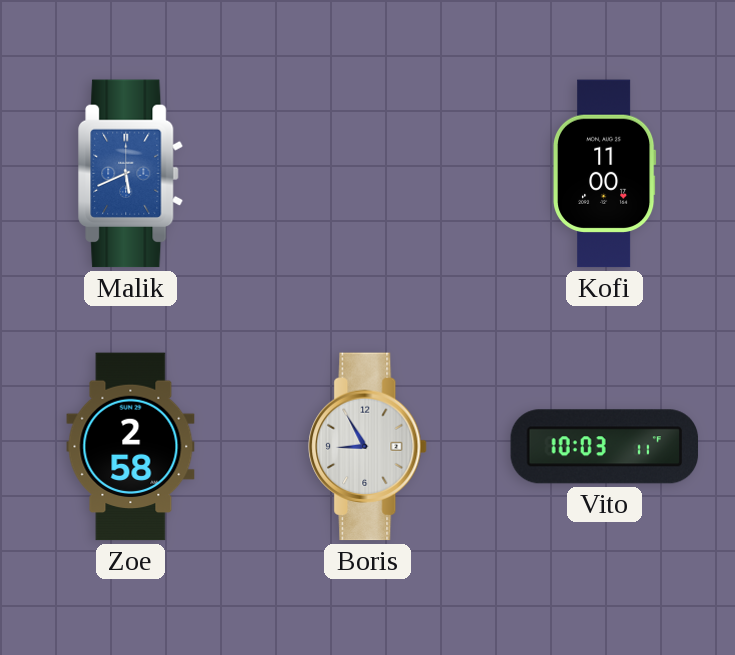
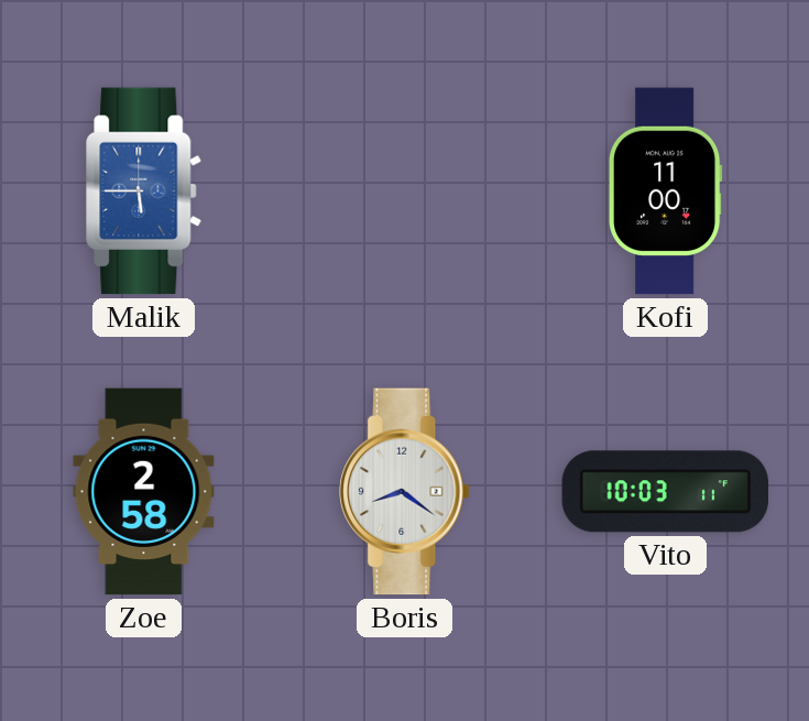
Malik: 5:41 -> 5:45 (144, 192)
Boris: 8:55 -> 8:21 (405, 492)
